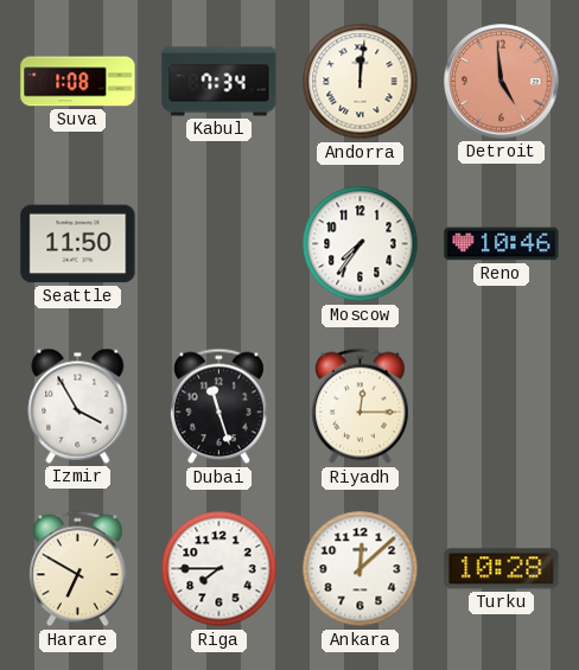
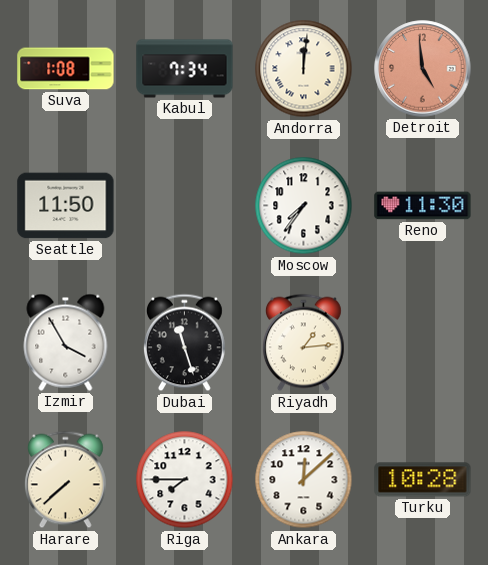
Reno: 10:46 -> 11:30 (423, 206)
Riyadh: 12:15 -> 1:14 (303, 343)
Harare: 6:50 -> 7:38 (65, 480)
